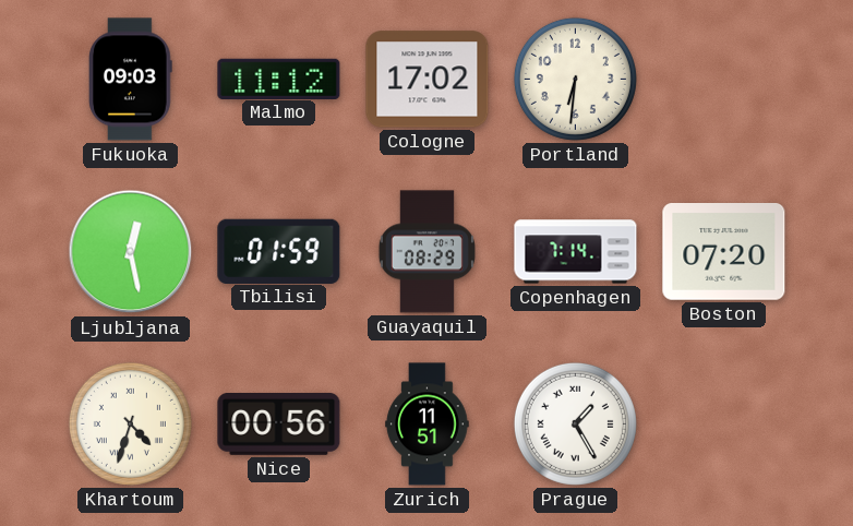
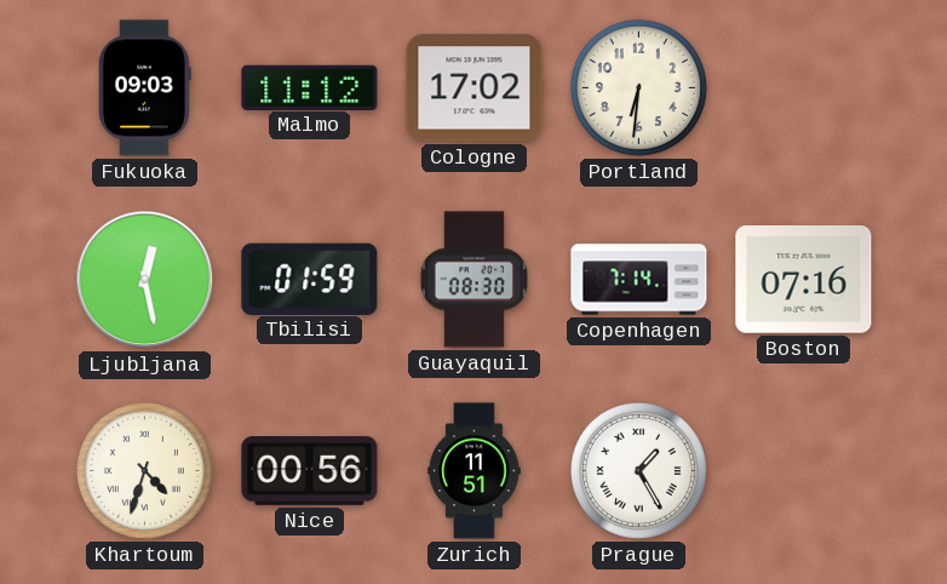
Guayaquil: 08:29 -> 08:30 (473, 280)
Boston: 07:20 -> 07:16 (804, 280)
